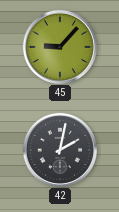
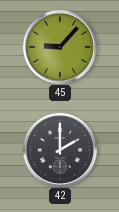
42: 2:02 -> 2:00 (59, 149)
